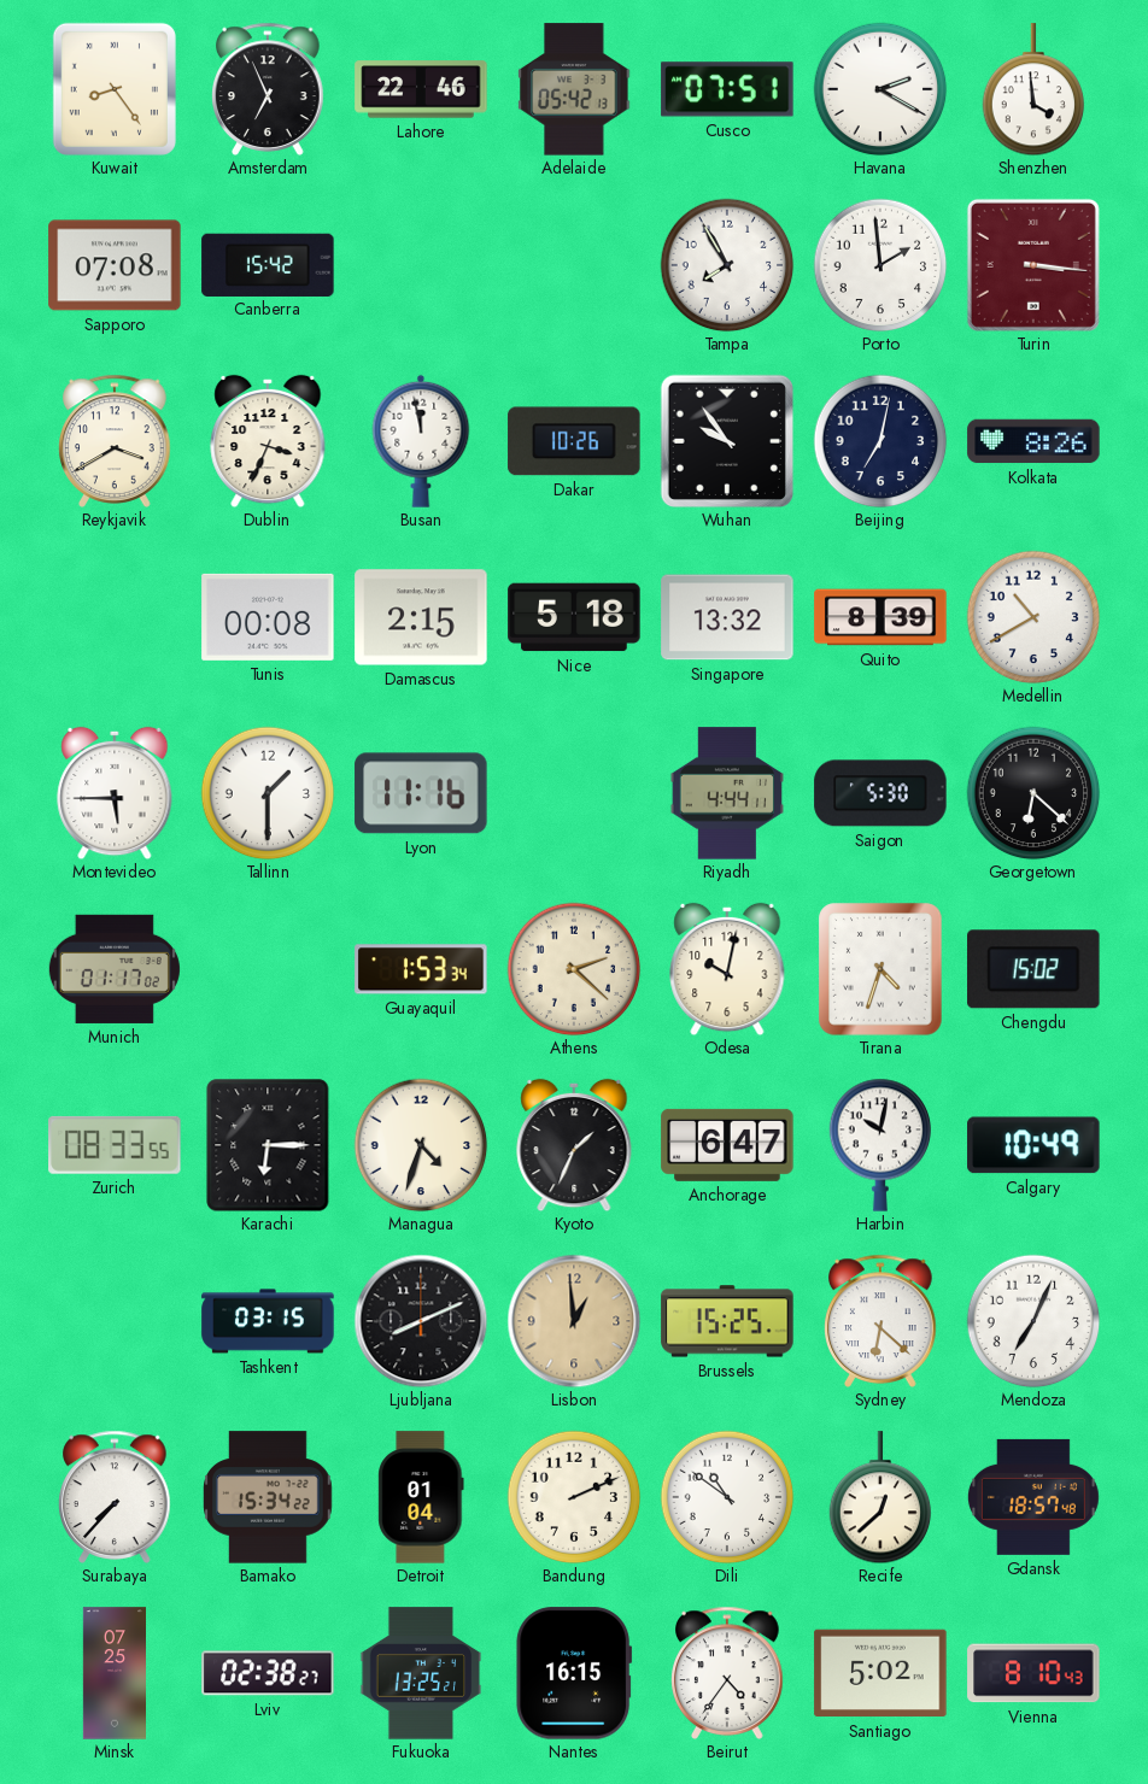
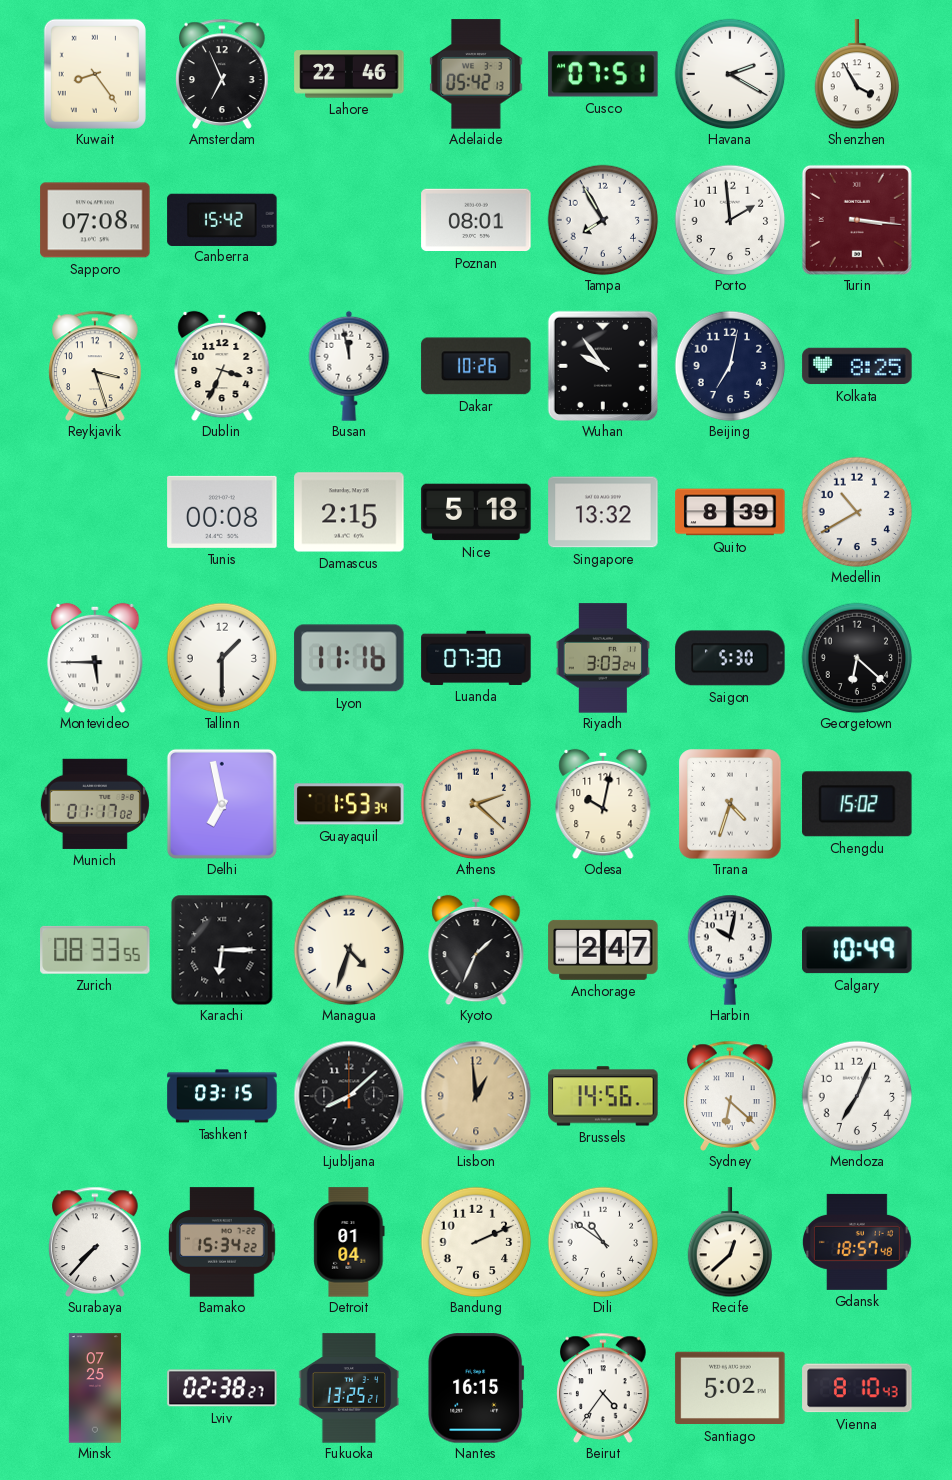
Shenzhen: 3:59 -> 3:55 (857, 74)
Poznan: none -> 08:01 (476, 220)
Reykjavik: 3:40 -> 3:27 (95, 366)
Kolkata: 8:26 -> 8:25 (857, 366)
Luanda: none -> 07:30 (476, 658)
Riyadh: 4:44 -> 3:03 (602, 658)
Delhi: none -> 6:58 (222, 804)
Anchorage: 6:47 -> 2:47 (603, 950)
Ljubljana: 8:11 -> 8:08 (349, 1096)
Brussels: 15:25 -> 14:56 (603, 1096)
